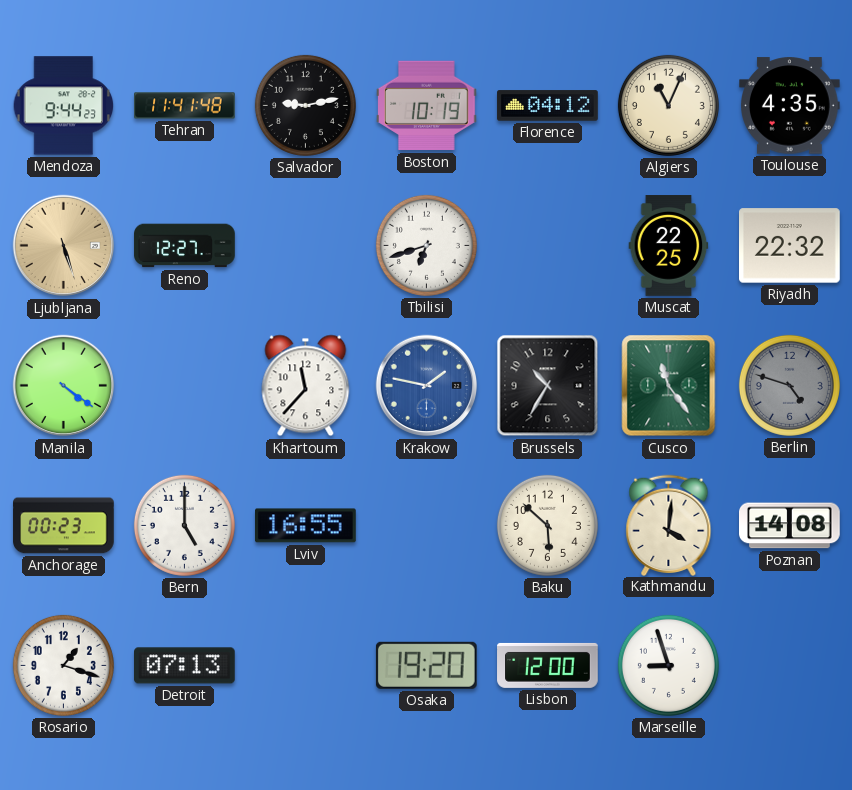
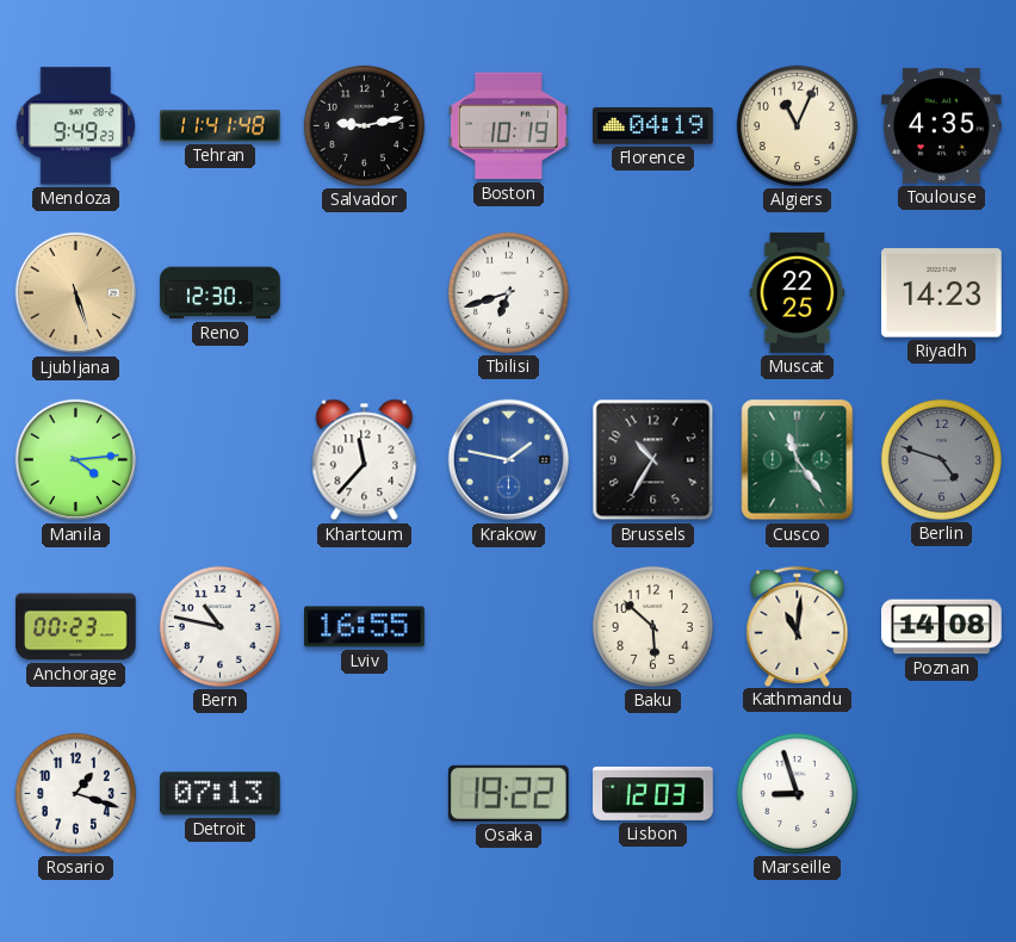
Mendoza: 9:44 -> 9:49 (76, 126)
Florence: 04:12 -> 04:19 (653, 126)
Reno: 12:27 -> 12:30 (221, 293)
Riyadh: 22:32 -> 14:23 (942, 293)
Manila: 4:21 -> 4:14 (76, 460)
Bern: 5:00 -> 10:47 (219, 626)
Kathmandu: 4:01 -> 11:01 (798, 626)
Osaka: 19:20 -> 19:22 (508, 793)
Lisbon: 12:00 -> 12:03 (653, 793)
